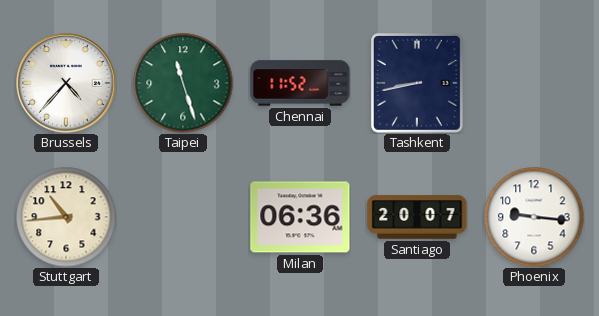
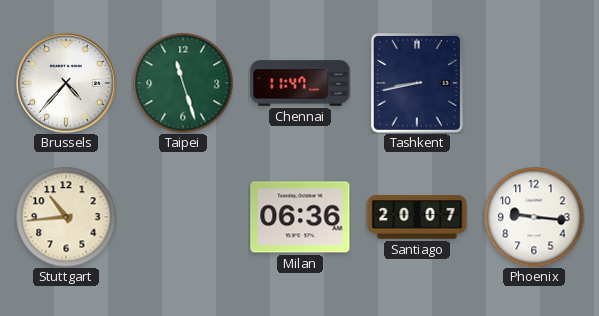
Chennai: 11:52 -> 11:47 (300, 83)
